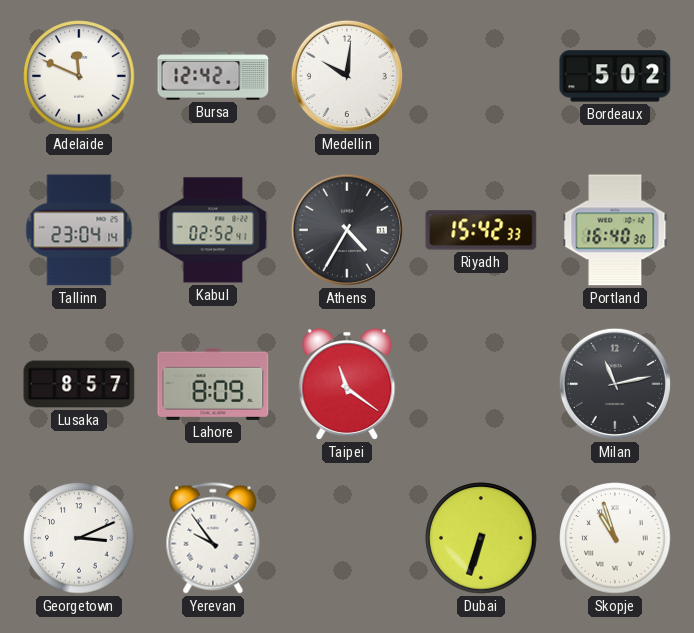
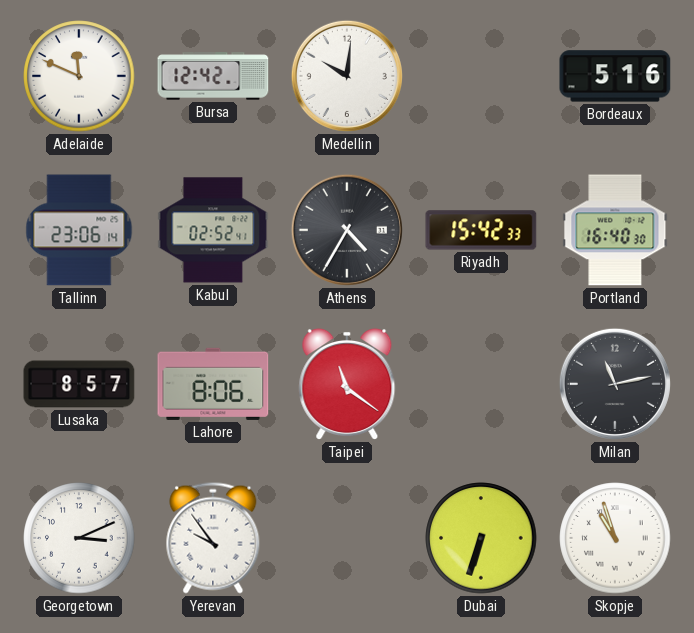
Bordeaux: 5:02 -> 5:16 (615, 76)
Tallinn: 23:04 -> 23:06 (79, 230)
Lahore: 8:09 -> 8:06 (213, 384)
